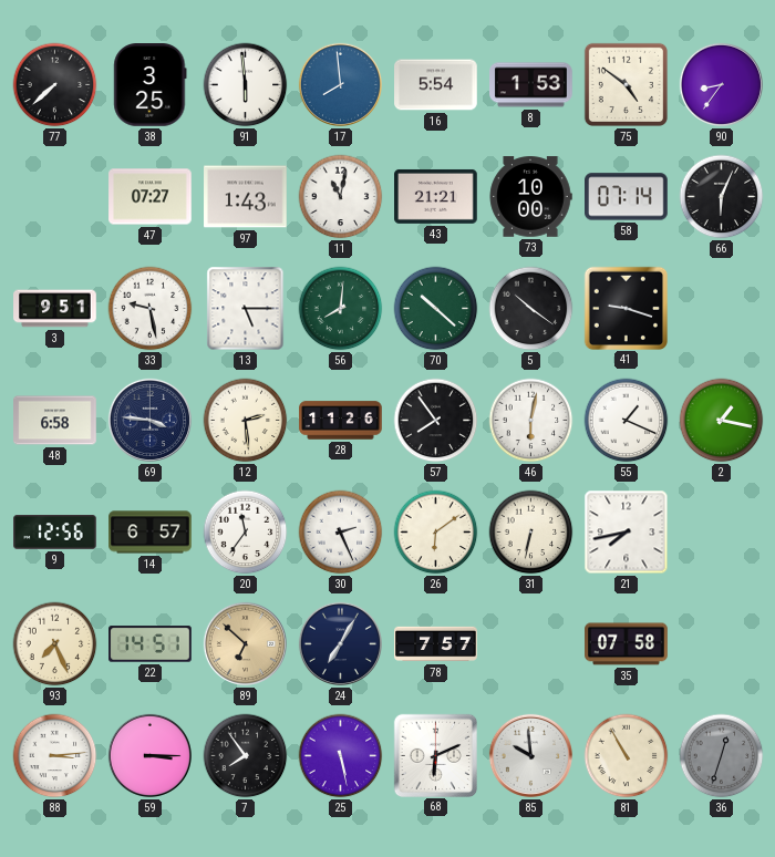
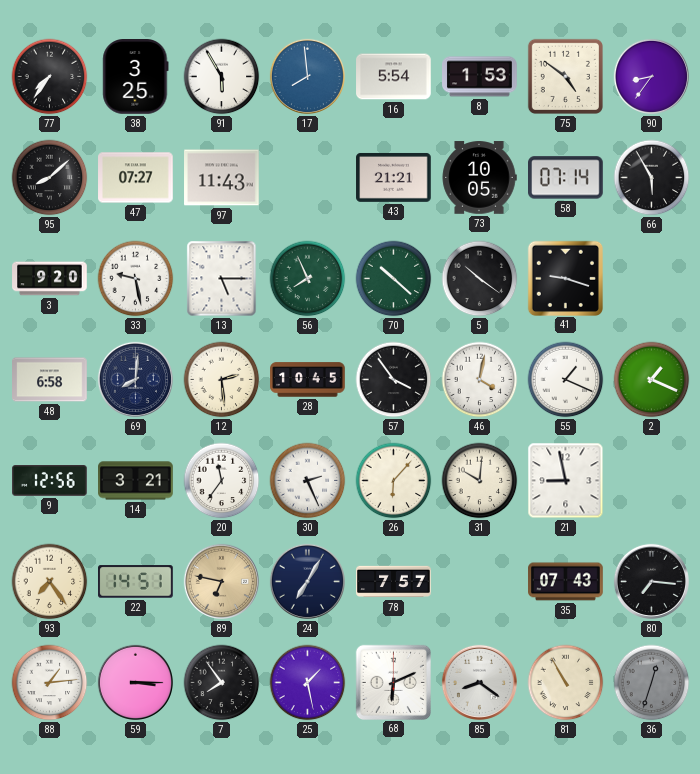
77: 7:38 -> 7:36 (50, 77)
91: 5:59 -> 5:55 (222, 77)
95: none -> 8:08 (50, 178)
97: 1:43 -> 11:43 (222, 178)
11: 11:02 -> none (341, 197)
73: 10:00 -> 10:05 (479, 178)
66: 6:04 -> 5:55 (652, 178)
3: 9:51 -> 9:20 (50, 279)
56: 8:01 -> 7:56 (308, 279)
69: 3:46 -> 8:01 (135, 379)
28: 11:26 -> 10:45 (308, 380)
57: 7:54 -> 3:54 (394, 380)
46: 6:02 -> 4:02 (480, 380)
2: 1:17 -> 1:19 (652, 380)
14: 6:57 -> 3:21 (136, 481)
26: 6:09 -> 6:07 (394, 481)
31: 6:32 -> 10:01 (480, 481)
21: 7:43 -> 8:58 (566, 481)
93: 7:26 -> 7:24 (50, 582)
89: 6:52 -> 6:47 (221, 581)
35: 07:58 -> 07:43 (566, 582)
80: none -> 7:16 (651, 581)
88: 3:14 -> 1:14 (50, 683)
25: 5:28 -> 1:28 (308, 683)
85: 9:59 -> 8:21 (479, 682)
